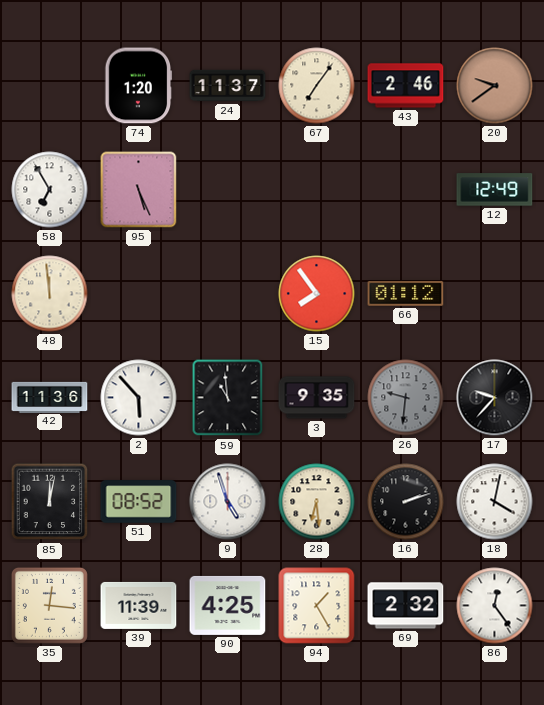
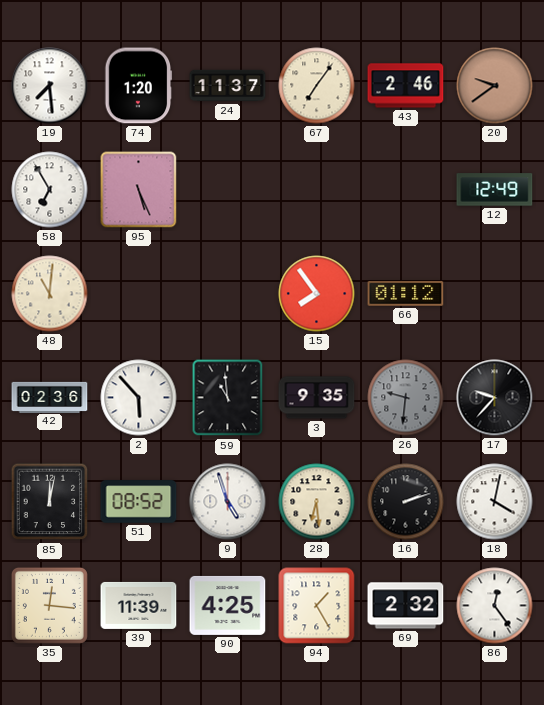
19: none -> 7:29 (50, 86)
48: 11:59 -> 11:01 (50, 294)
42: 11:36 -> 02:36 (50, 397)
